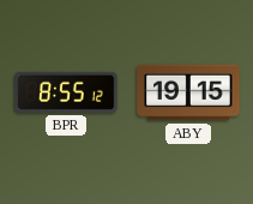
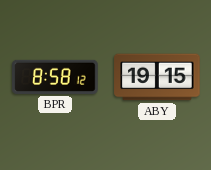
BPR: 8:55 -> 8:58 (55, 77)
